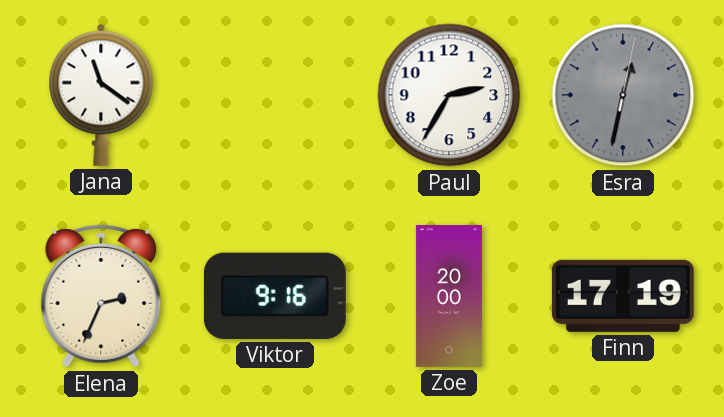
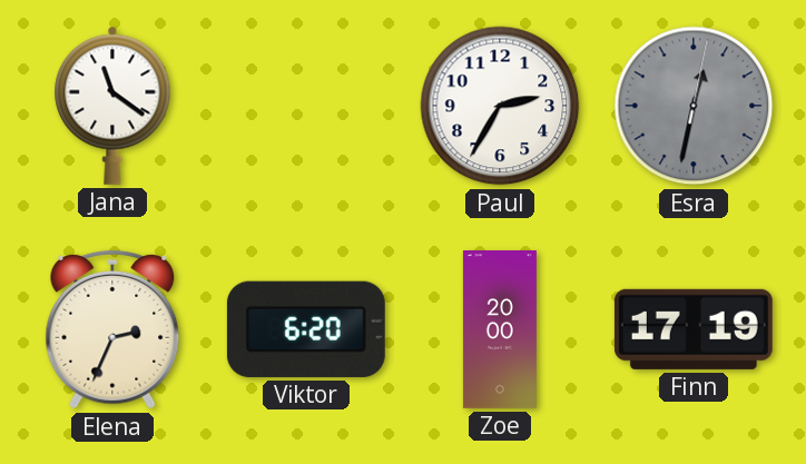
Viktor: 9:16 -> 6:20 (306, 329)
